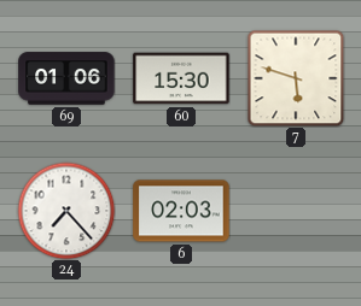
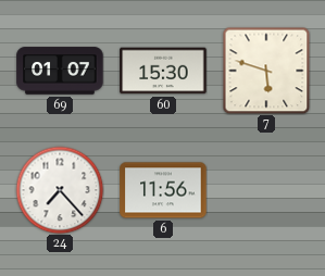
69: 01:06 -> 01:07 (60, 71)
6: 02:03 -> 11:56 (163, 190)
